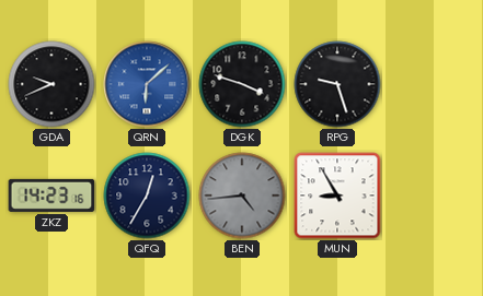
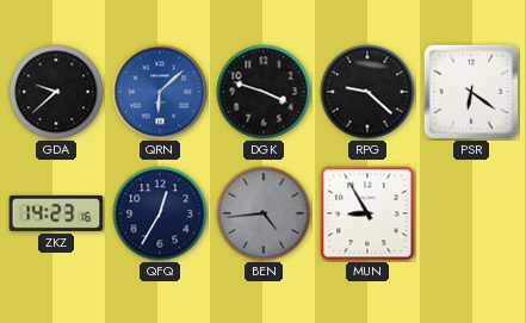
GDA: 9:41 -> 9:38 (56, 92)
RPG: 9:27 -> 9:22 (367, 92)
PSR: none -> 6:21 (471, 92)
